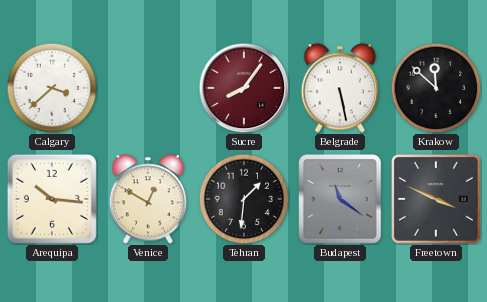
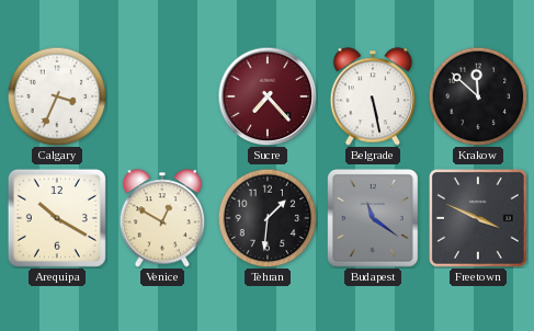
Calgary: 3:38 -> 3:34 (57, 96)
Sucre: 8:06 -> 7:23 (268, 96)
Arequipa: 10:16 -> 10:20 (57, 218)
